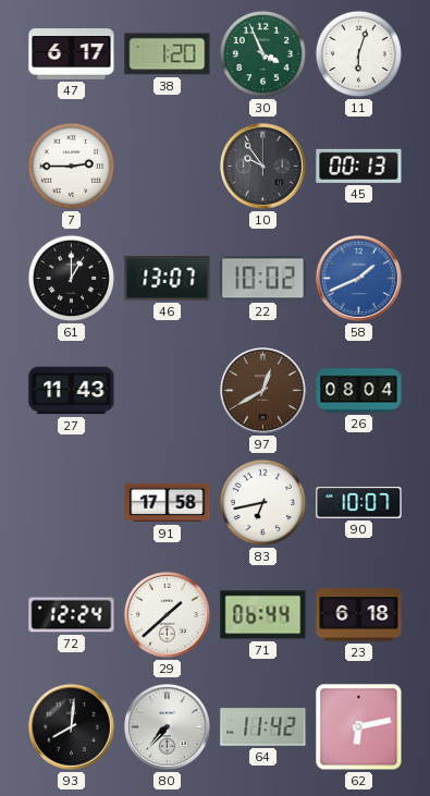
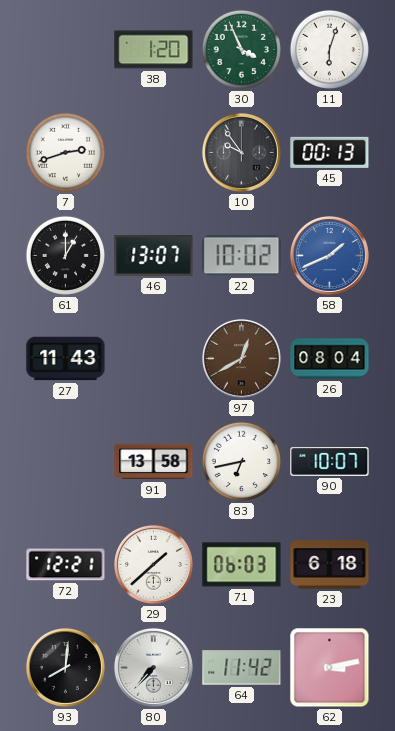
47: 6:17 -> none (72, 54)
7: 2:45 -> 2:42 (65, 152)
91: 17:58 -> 13:58 (154, 462)
72: 12:24 -> 12:21 (66, 565)
71: 06:44 -> 06:03 (242, 565)
62: 6:13 -> 3:13 (330, 668)
